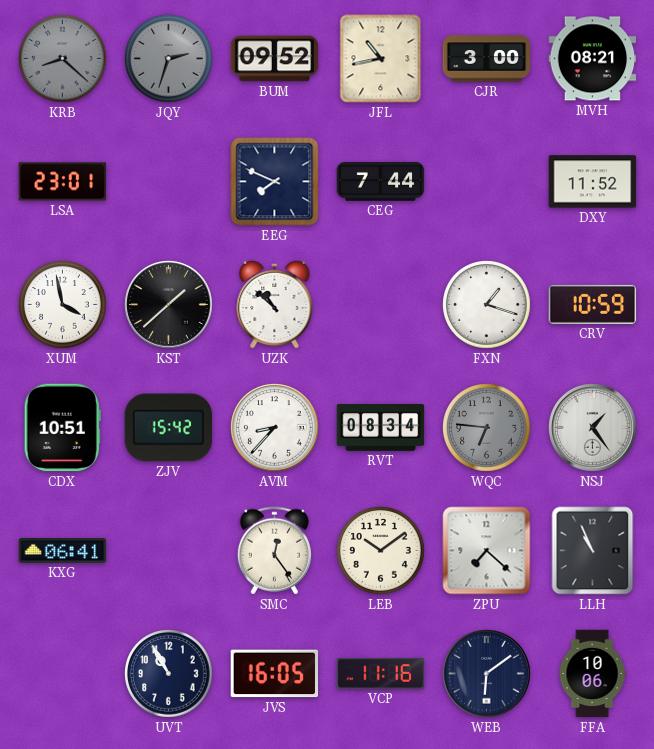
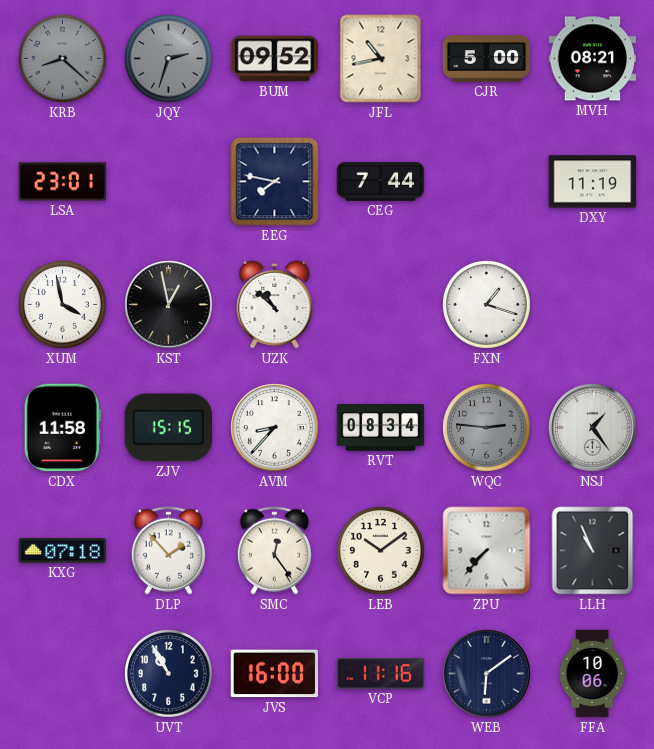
CJR: 3:00 -> 5:00 (487, 59)
EEG: 7:49 -> 7:47 (275, 182)
DXY: 11:52 -> 11:19 (593, 182)
KST: 1:38 -> 12:58 (169, 305)
CRV: 10:59 -> none (593, 304)
CDX: 10:51 -> 11:58 (62, 428)
ZJV: 15:42 -> 15:15 (169, 428)
WQC: 6:46 -> 2:46 (487, 428)
KXG: 06:41 -> 07:18 (63, 551)
DLP: none -> 1:53 (168, 551)
ZPU: 7:22 -> 7:37 (487, 551)
JVS: 16:05 -> 16:00 (275, 674)
